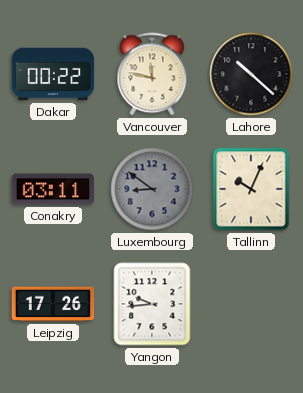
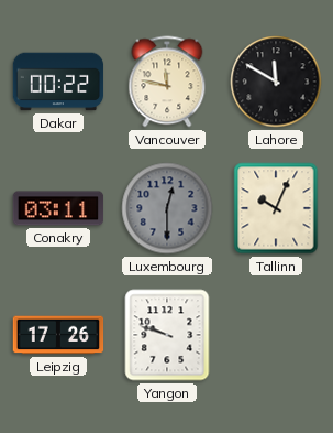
Lahore: 10:22 -> 11:50 (276, 82)
Luxembourg: 8:51 -> 12:30 (167, 208)
Yangon: 9:44 -> 9:48 (167, 335)
